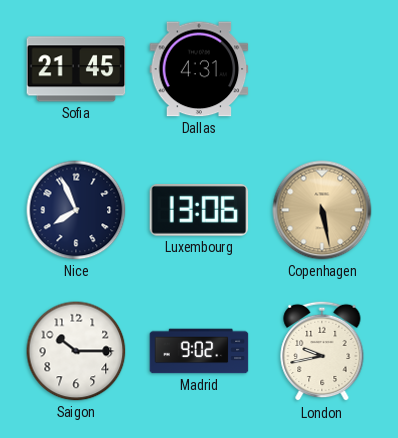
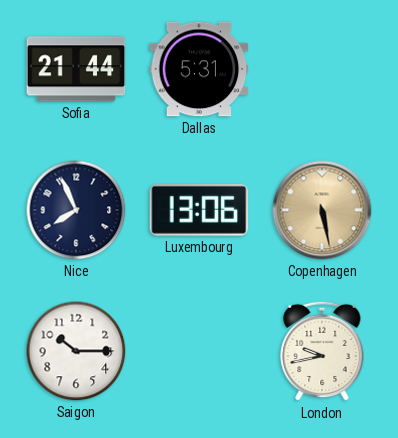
Sofia: 21:45 -> 21:44 (76, 69)
Dallas: 4:31 -> 5:31 (199, 69)
Madrid: 9:02 -> none (199, 351)
